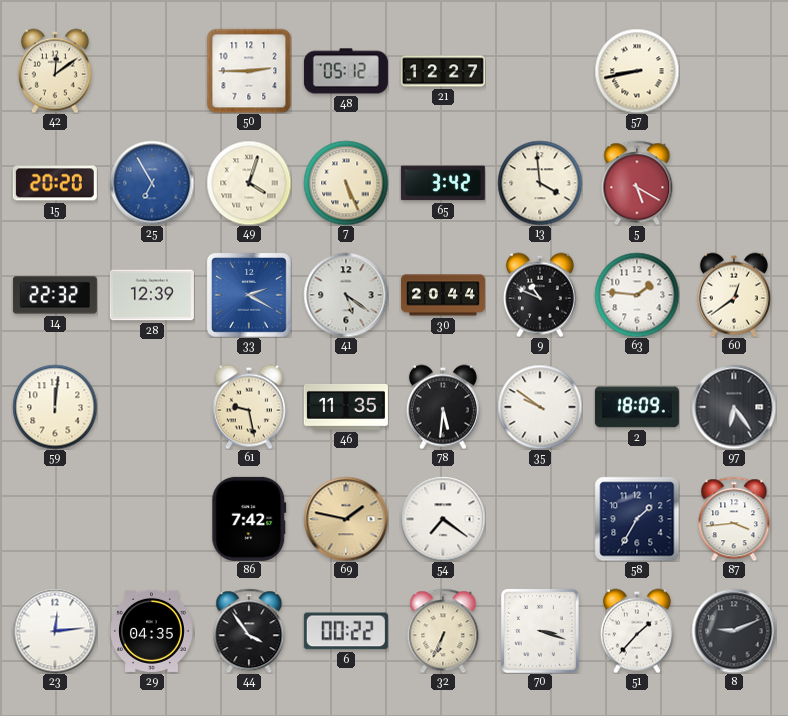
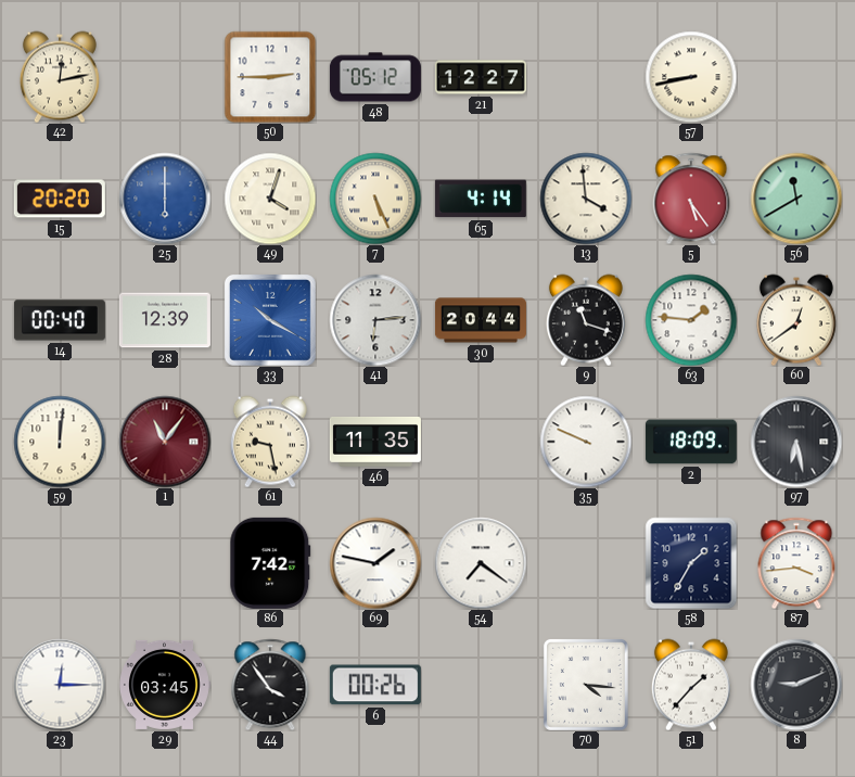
42: 12:09 -> 12:13 (60, 77)
25: 6:55 -> 6:00 (165, 199)
65: 3:42 -> 4:14 (481, 199)
5: 5:20 -> 5:24 (691, 199)
56: none -> 11:40 (796, 199)
14: 22:32 -> 00:40 (60, 320)
33: 2:20 -> 10:20 (270, 320)
41: 5:21 -> 6:14 (375, 320)
9: 10:49 -> 11:18 (586, 320)
1: none -> 11:06 (165, 442)
78: 5:31 -> none (443, 407)
35: 9:51 -> 9:49 (586, 442)
97: 6:24 -> 6:28 (796, 442)
69 dial: champagne -> white (375, 563)
23: 12:14 -> 12:15 (60, 685)
29: 04:35 -> 03:45 (165, 685)
6: 00:22 -> 00:26 (375, 685)
32: 6:34 -> none (443, 631)
70: 3:18 -> 4:16 (586, 685)
